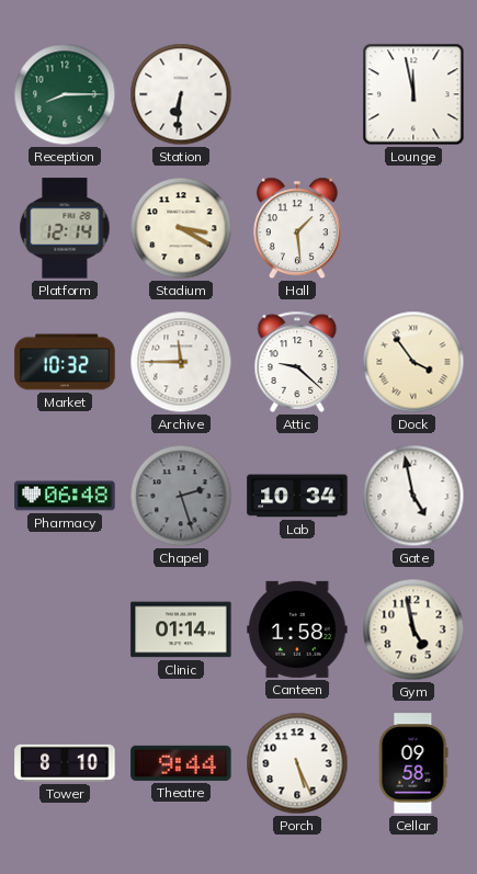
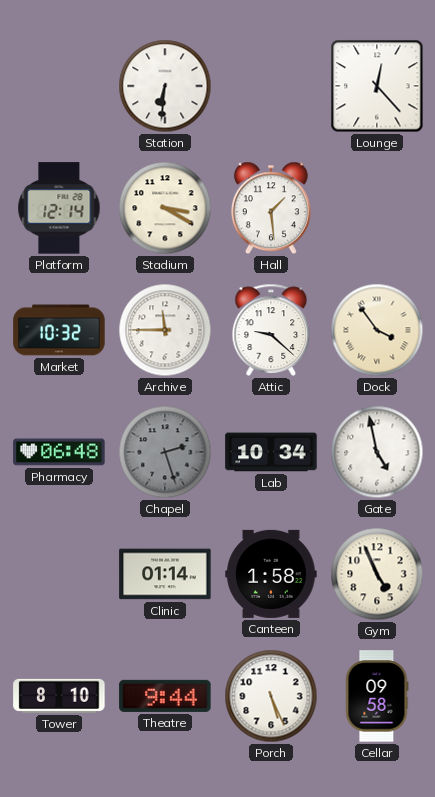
Reception: 8:15 -> none (65, 94)
Lounge: 11:58 -> 12:23 (377, 86)
Gym: 4:58 -> 4:56 (377, 574)
